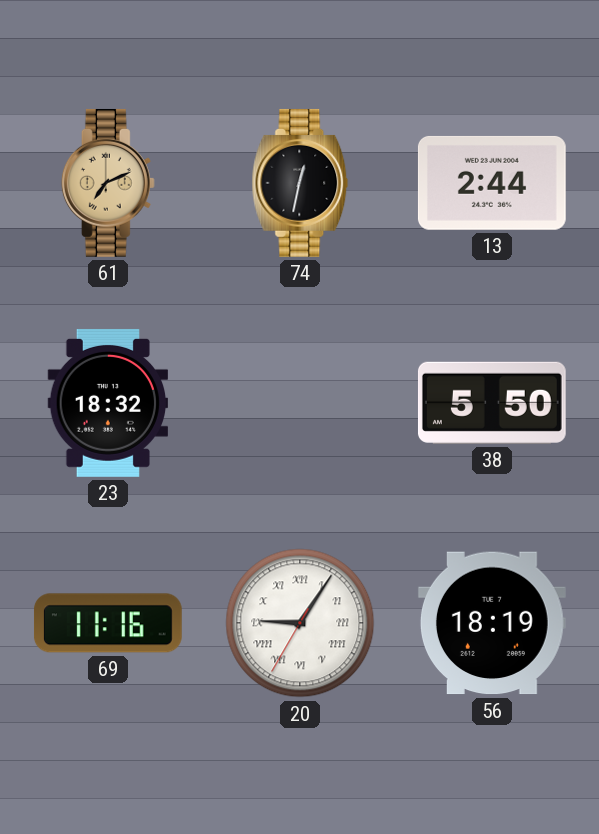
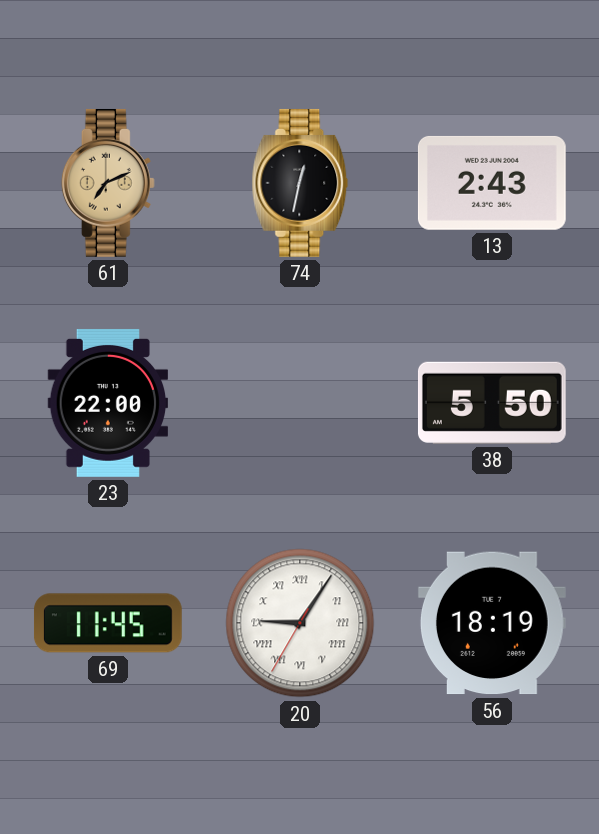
13: 2:44 -> 2:43 (492, 183)
23: 18:32 -> 22:00 (107, 403)
69: 11:16 -> 11:45 (108, 623)
